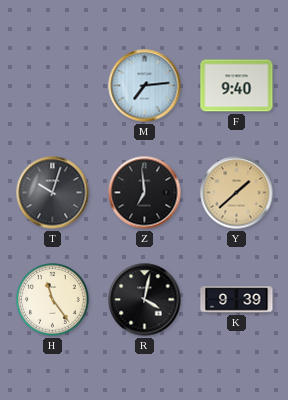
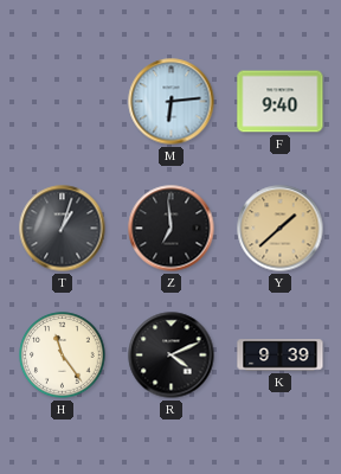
M: 7:14 -> 6:14 (172, 102)
T: 10:03 -> 1:03 (63, 229)
R: 4:02 -> 4:11 (172, 355)
